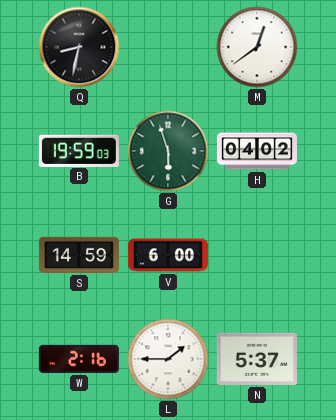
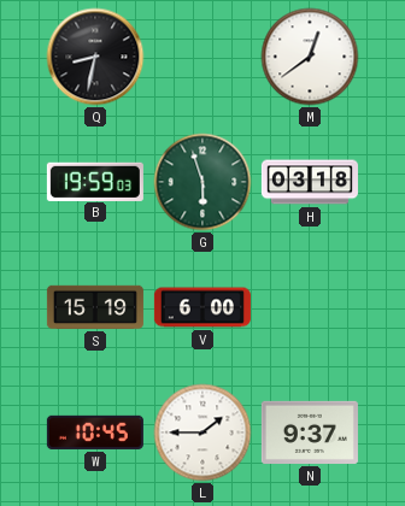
H: 04:02 -> 03:18 (310, 182)
S: 14:59 -> 15:19 (95, 307)
W: 2:16 -> 10:45 (95, 433)
N: 5:37 -> 9:37 (310, 433)
